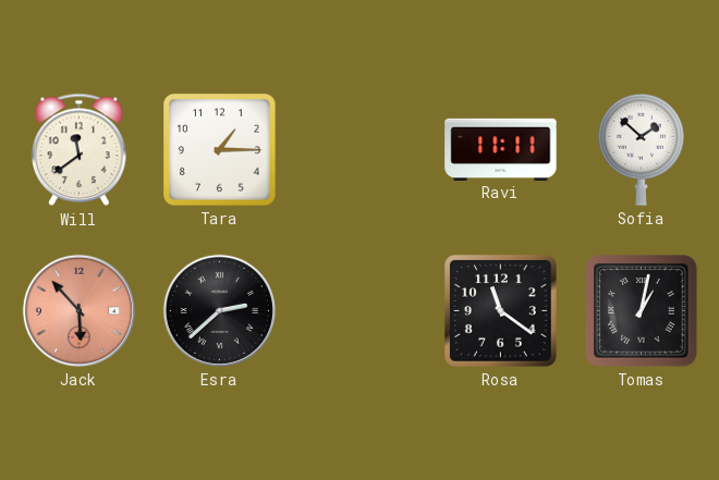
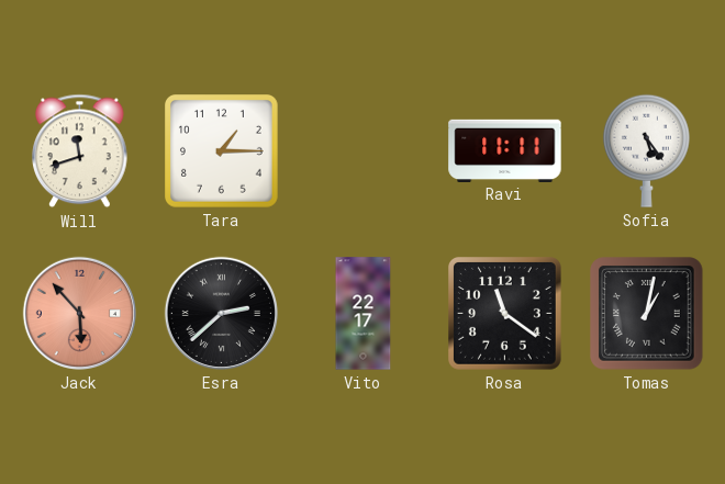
Will: 11:39 -> 11:42 (80, 151)
Sofia: 1:52 -> 5:24 (646, 150)
Vito: none -> 22:17 (364, 314)
